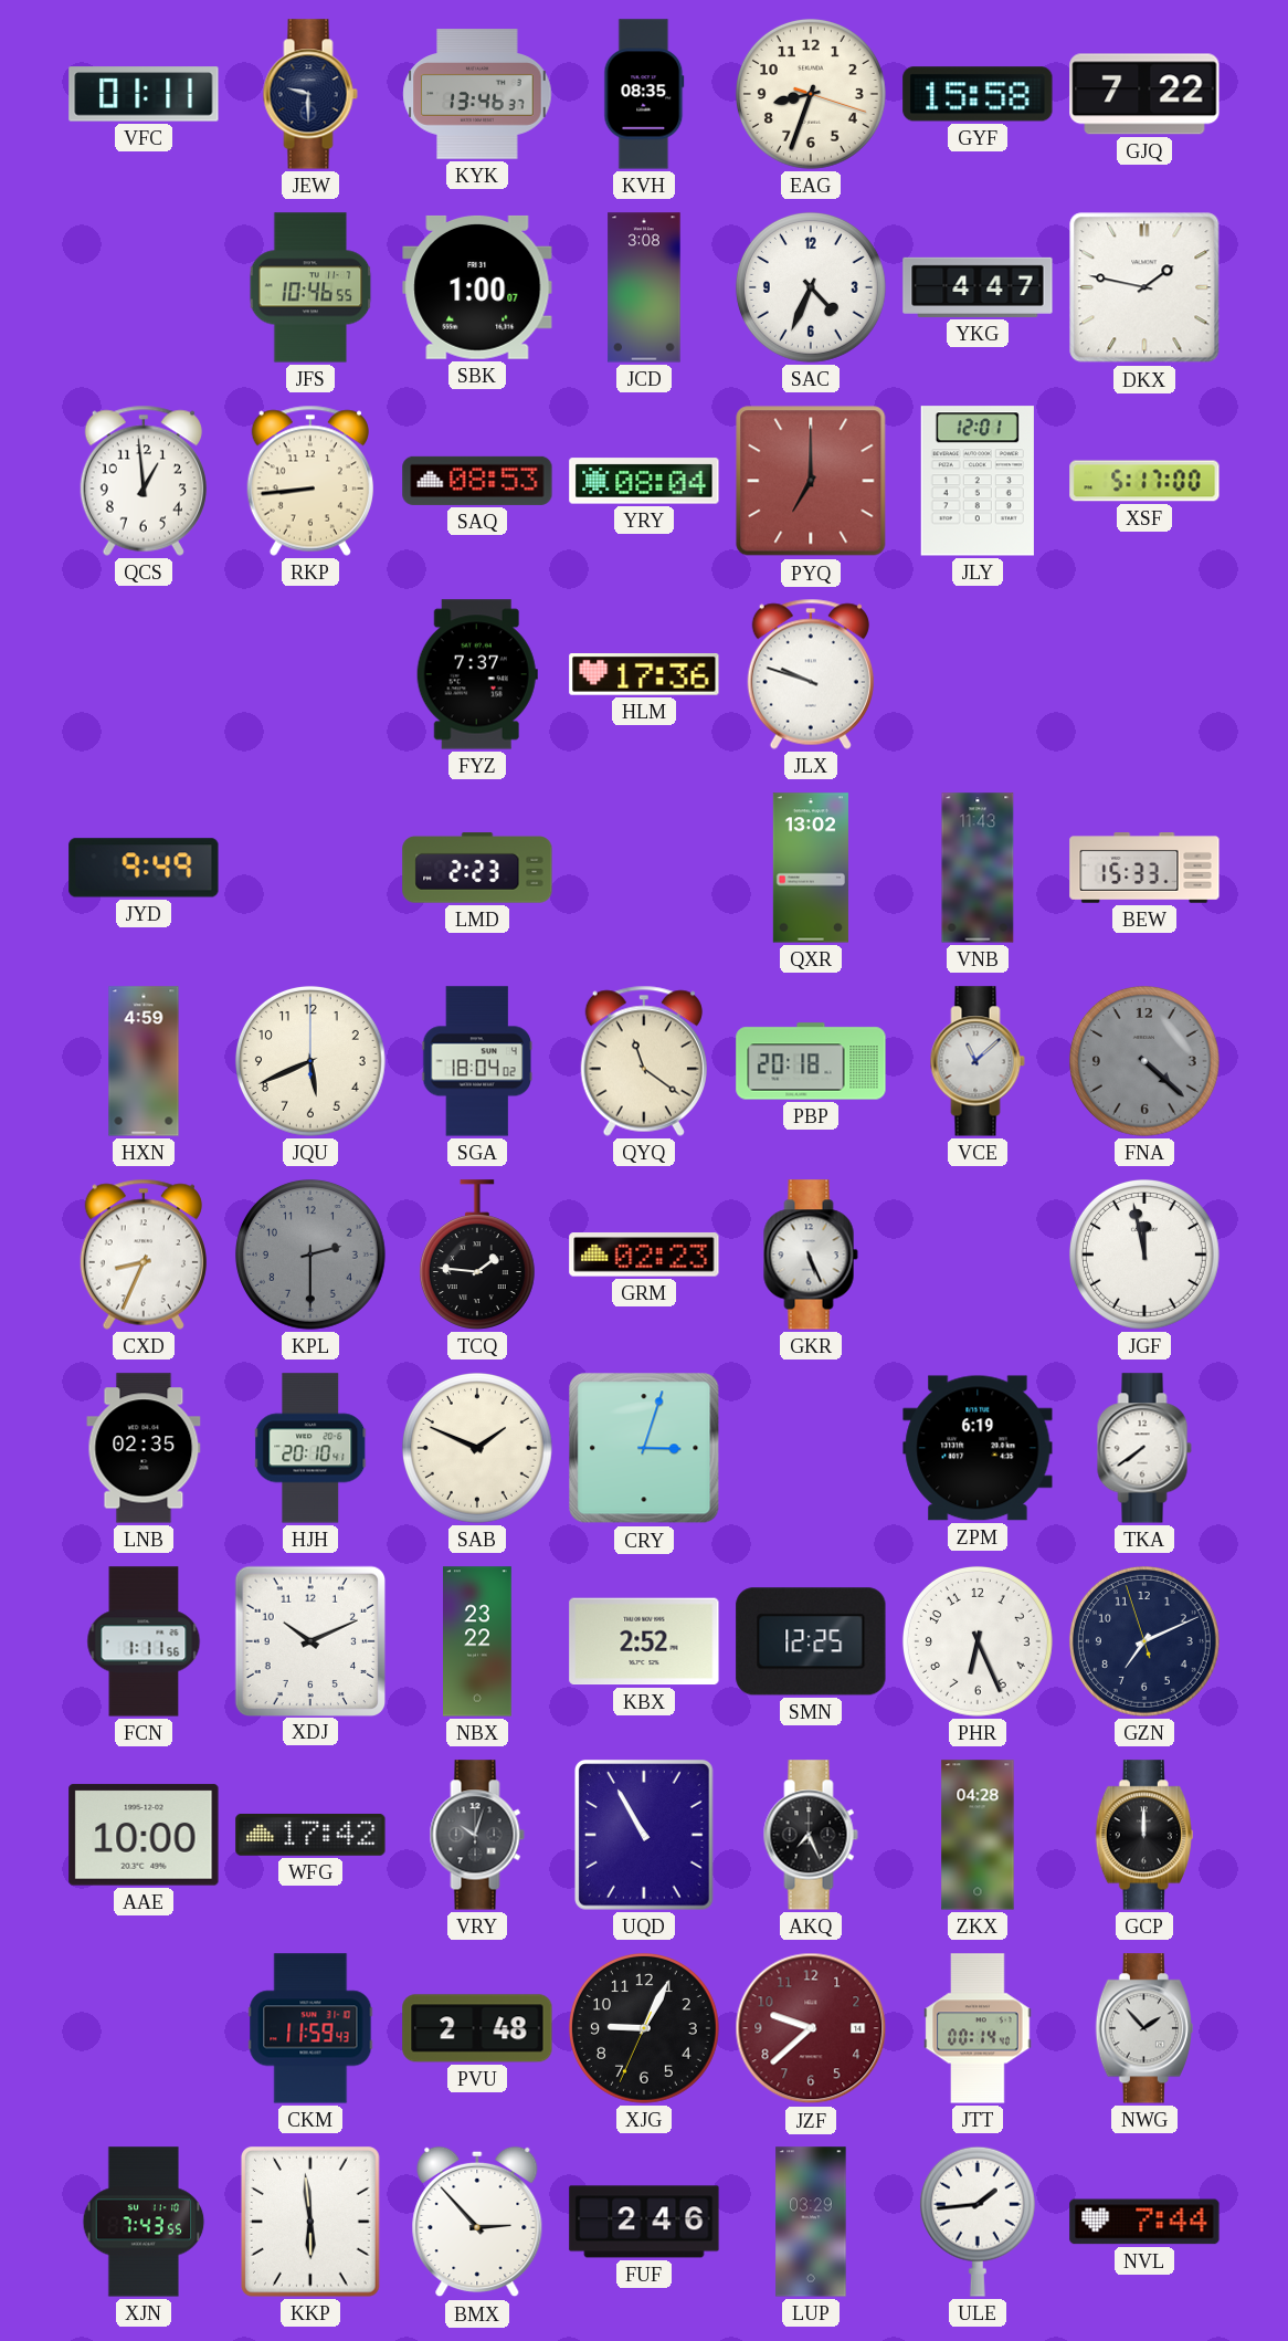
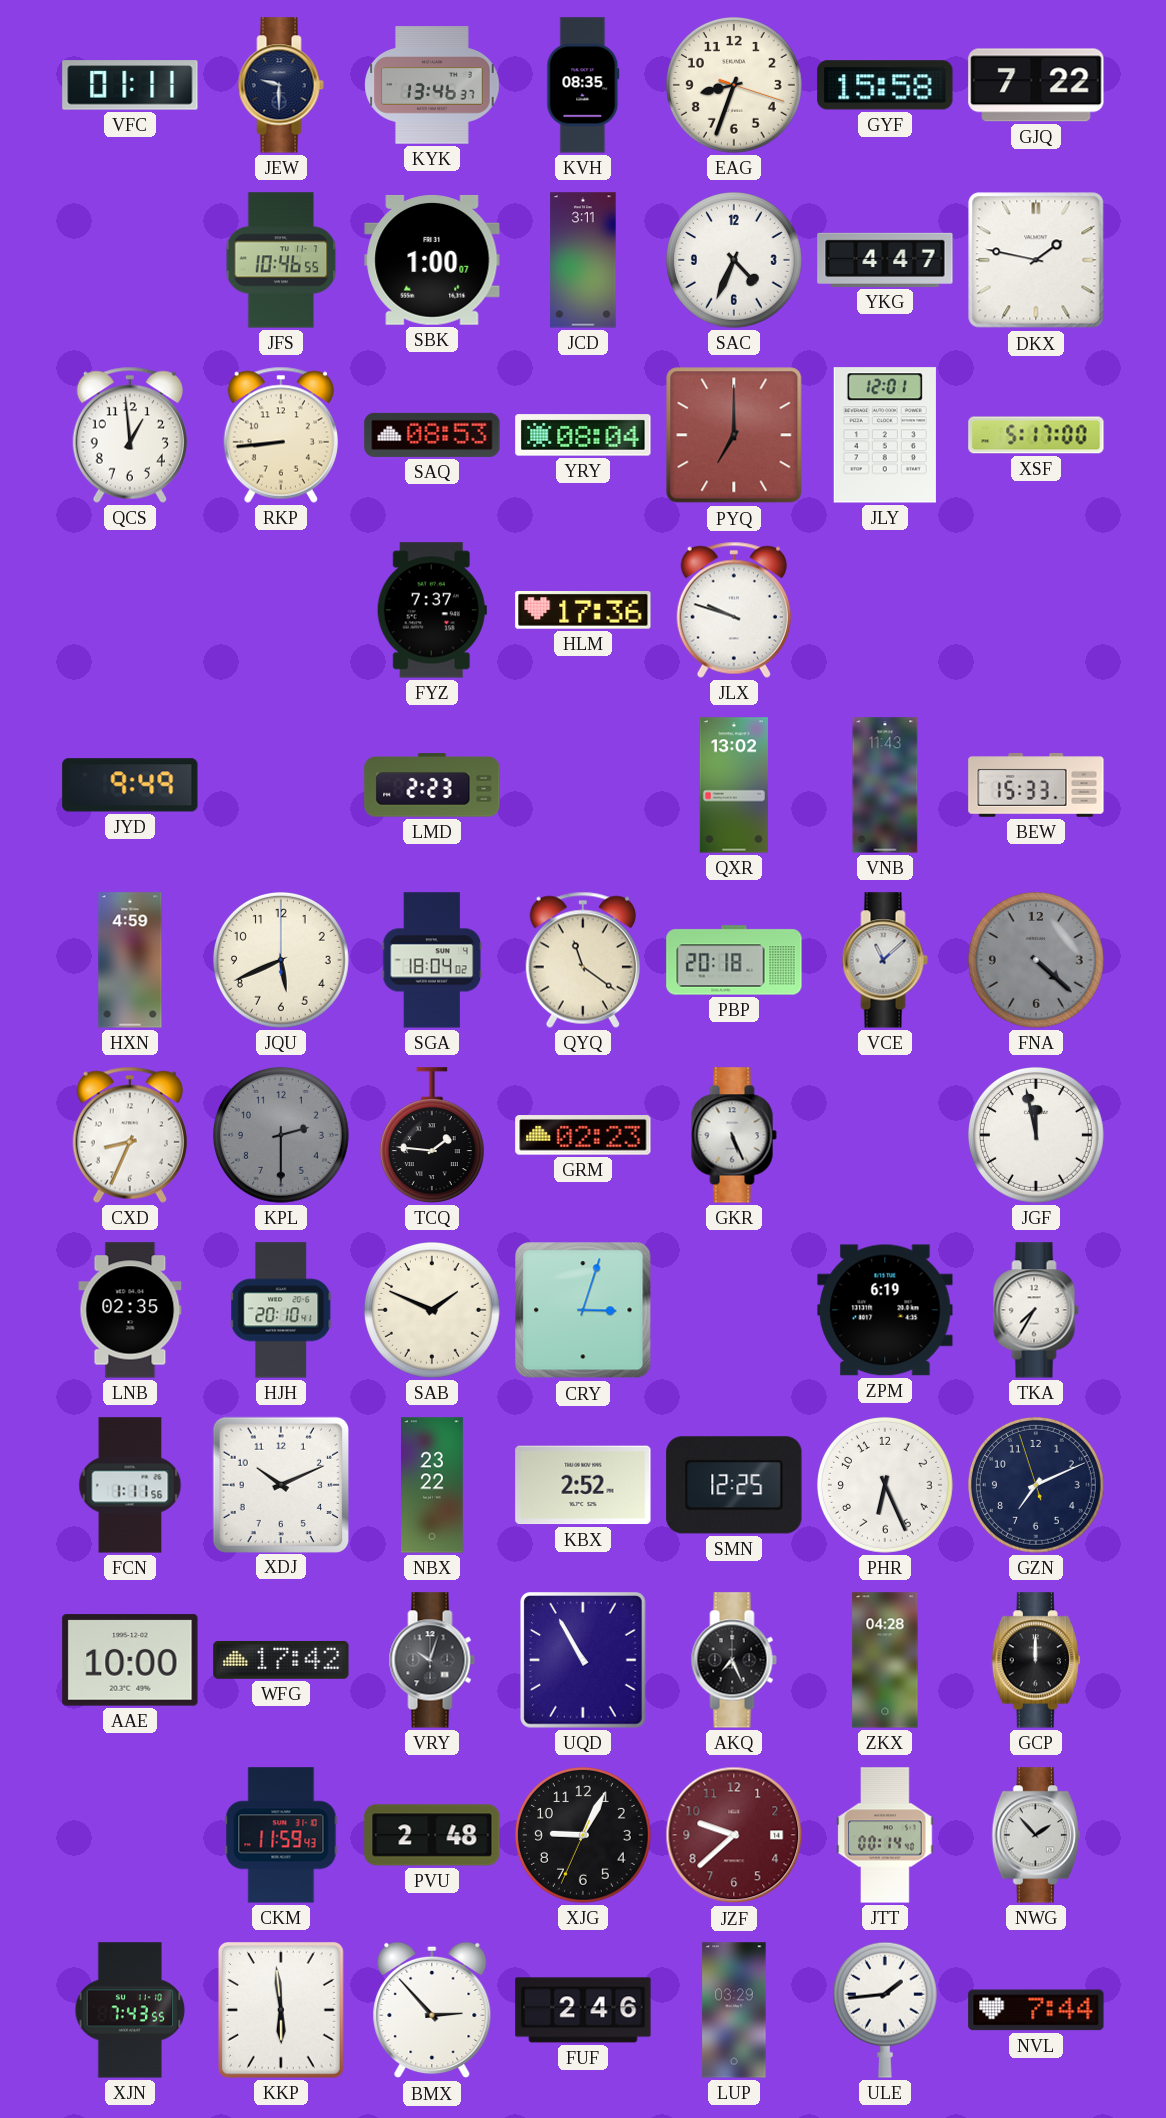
JCD: 3:08 -> 3:11 (583, 260)
TKA: 7:39 -> 7:35 (1036, 1310)
